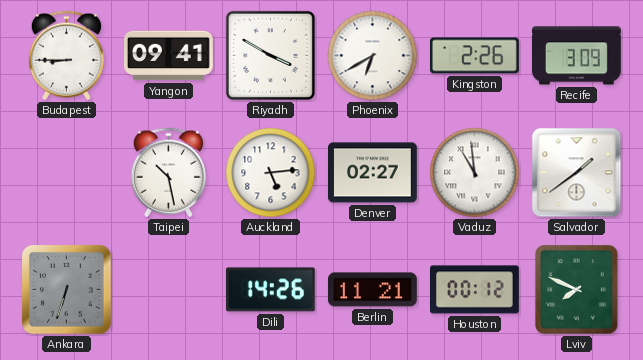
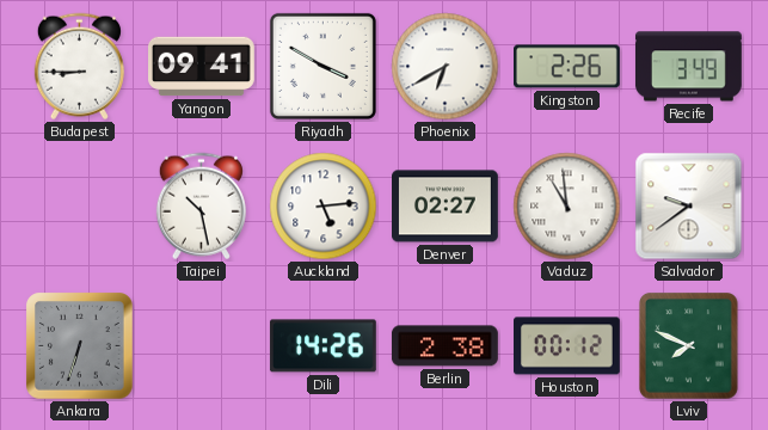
Recife: 3:09 -> 3:49 (688, 67)
Salvador: 1:39 -> 9:39 (689, 207)
Berlin: 11:21 -> 2:38 (444, 346)
